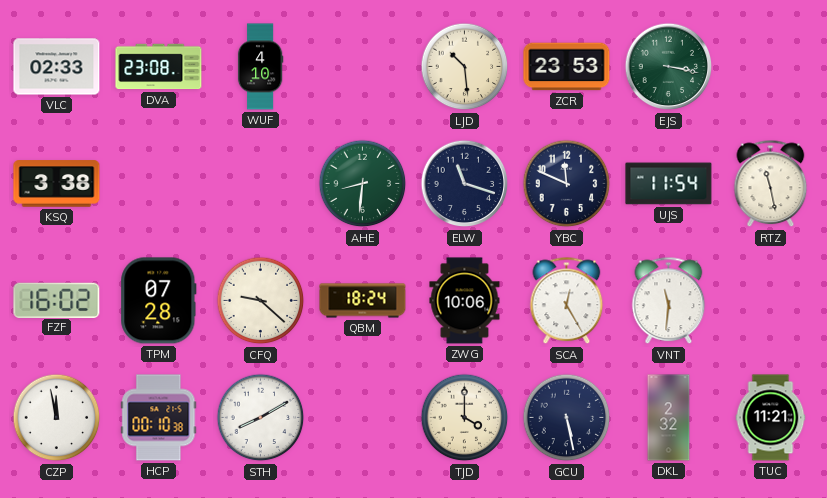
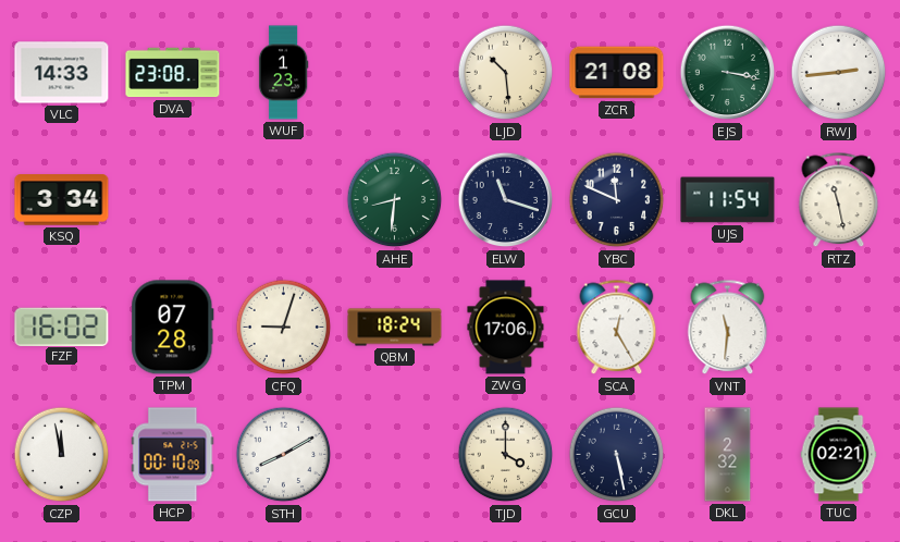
VLC: 02:33 -> 14:33 (62, 73)
WUF: 4:10 -> 1:23 (283, 73)
ZCR: 23:53 -> 21:08 (617, 73)
RWJ: none -> 2:44 (839, 73)
KSQ: 3:38 -> 3:34 (62, 200)
CFQ: 9:22 -> 9:03 (284, 328)
ZWG: 10:06 -> 17:06 (506, 328)
HCP: 00:10:38 -> 00:10:09 (173, 455)
TUC: 11:21 -> 02:21 (839, 455)
